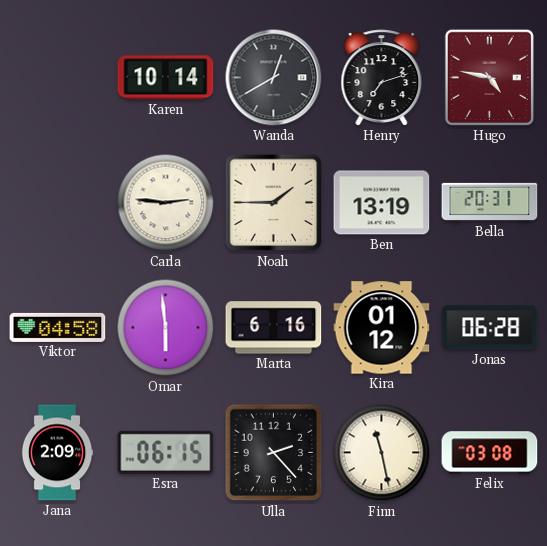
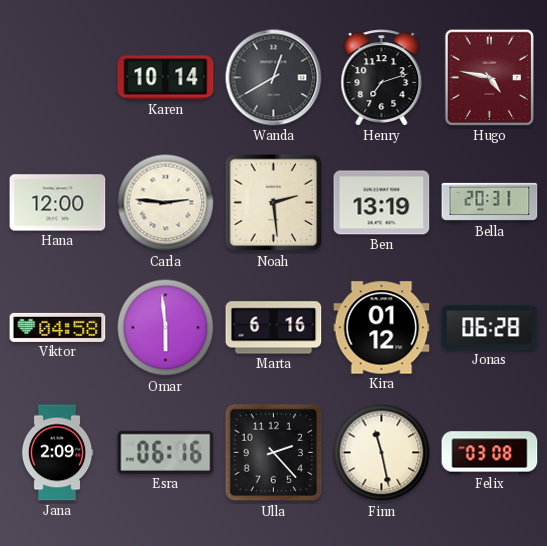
Hana: none -> 12:00 (58, 203)
Noah: 1:45 -> 2:29 (274, 203)
Esra: 06:15 -> 06:16 (166, 452)
